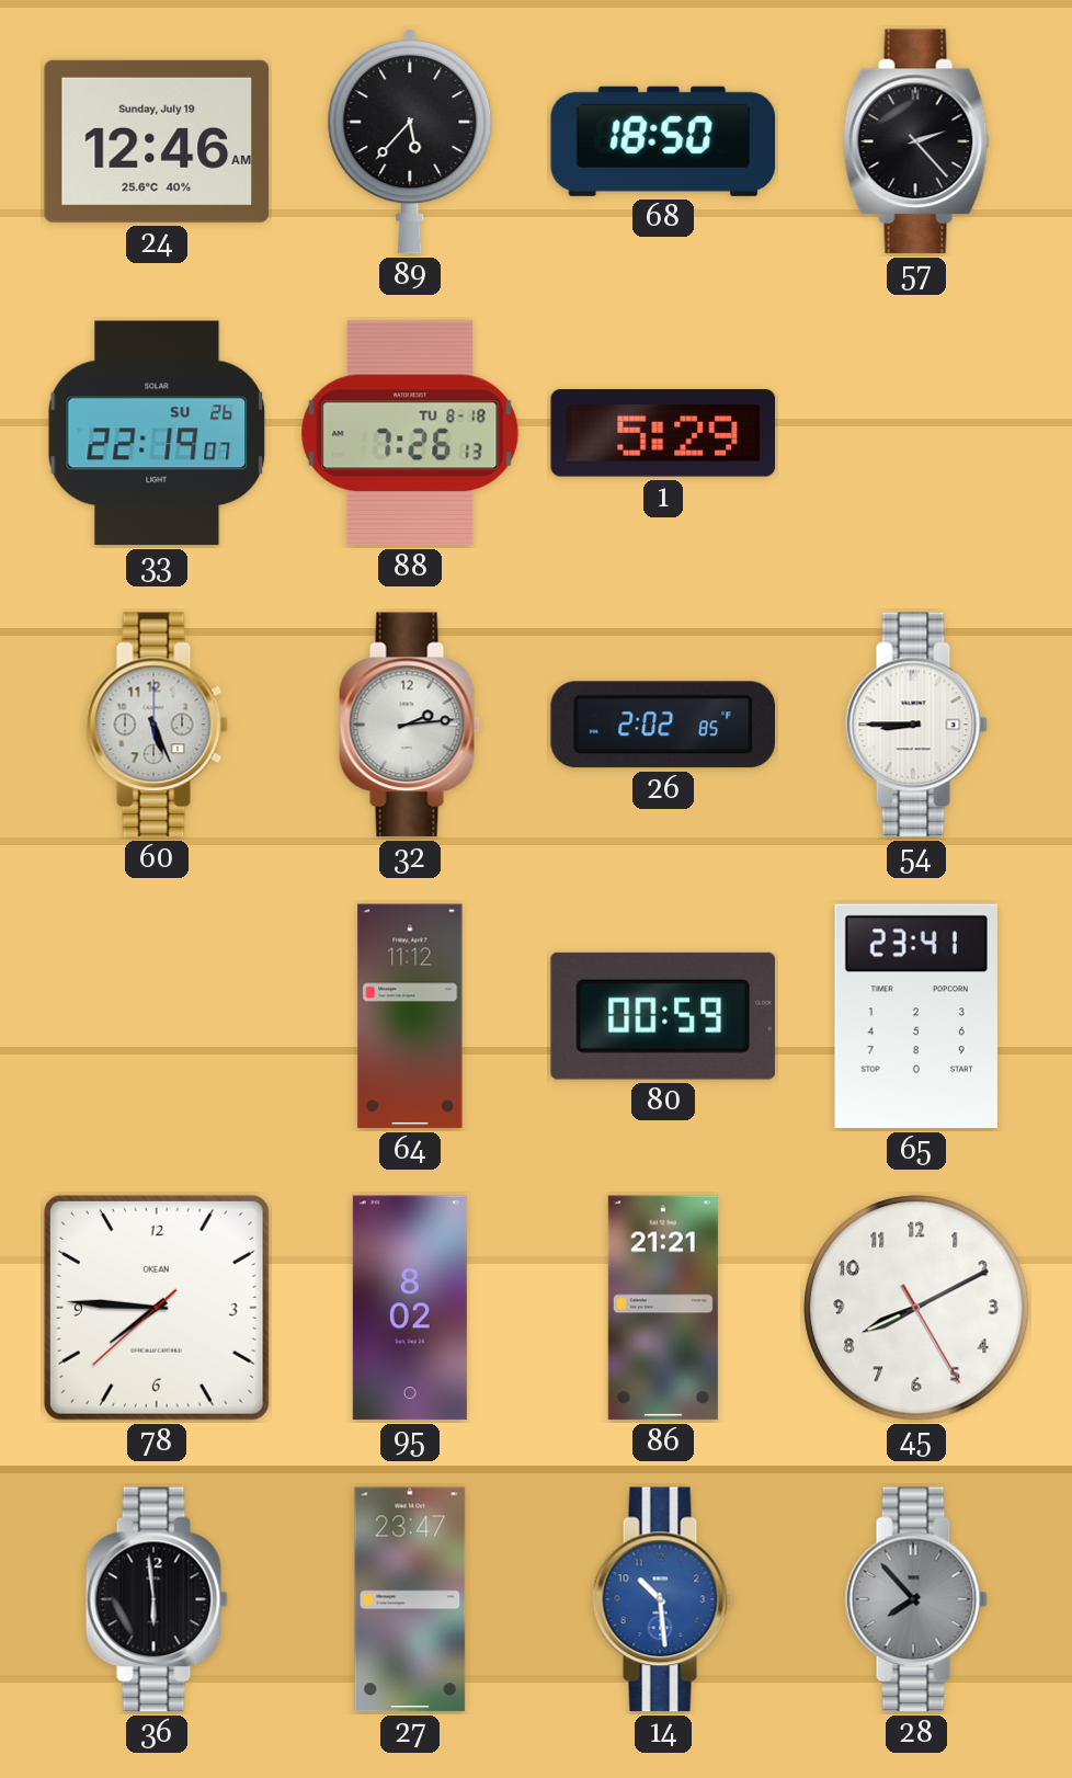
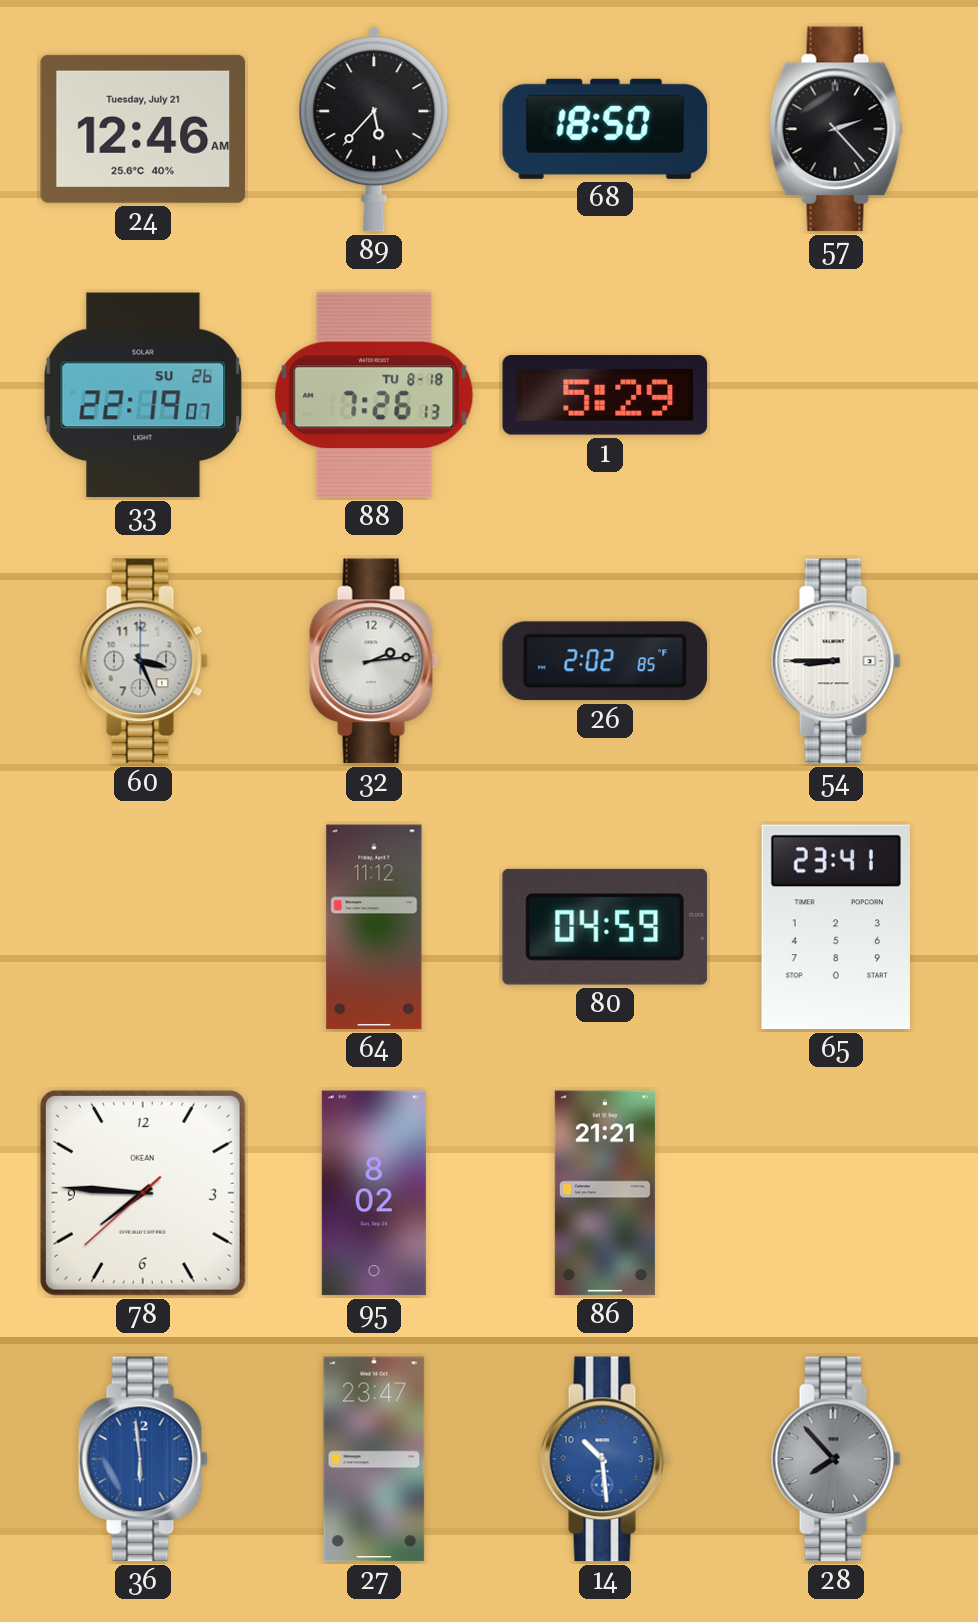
24 date: Sunday, July 19 -> Tuesday, July 21 (143, 129)
60: 5:26 -> 3:26 (143, 661)
80: 00:59 -> 04:59 (605, 927)
45: 8:10 -> none (916, 1308)
36 dial: black -> blue (143, 1459)
